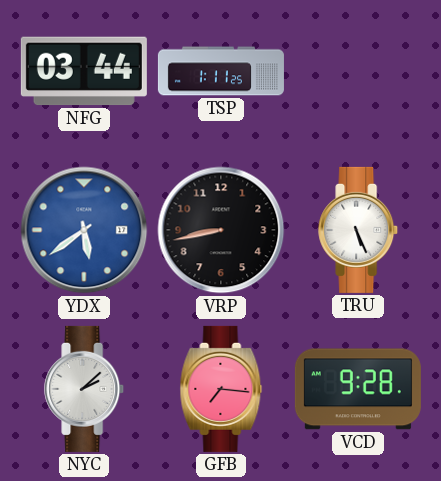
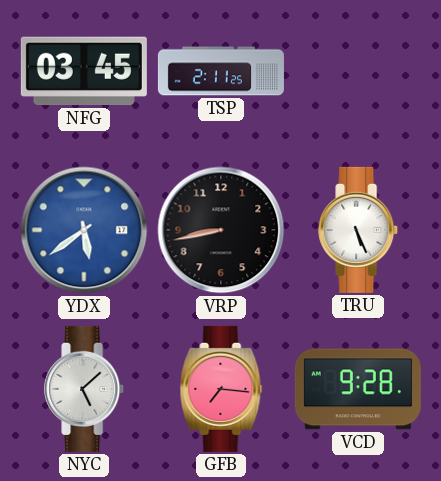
NFG: 03:44 -> 03:45 (84, 71)
TSP: 1:11 -> 2:11 (221, 71)
NYC: 2:08 -> 5:08 (85, 389)
